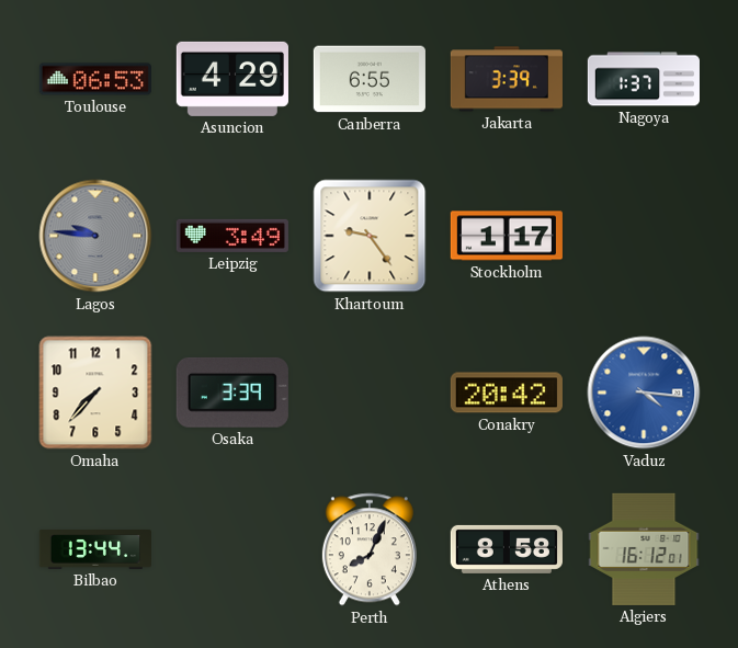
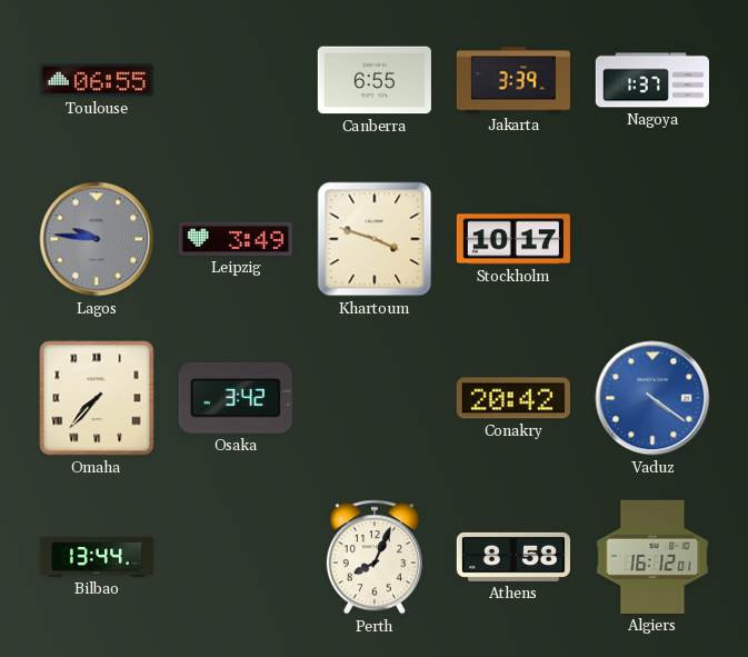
Toulouse: 06:53 -> 06:55 (97, 80)
Asuncion: 4:29 -> none (232, 79)
Khartoum: 9:24 -> 3:48 (375, 239)
Stockholm: 1:17 -> 10:17 (513, 239)
Omaha numerals: Arabic -> Roman (97, 398)
Osaka: 3:39 -> 3:42 (236, 398)
Vaduz: 4:16 -> 4:21 (652, 398)
